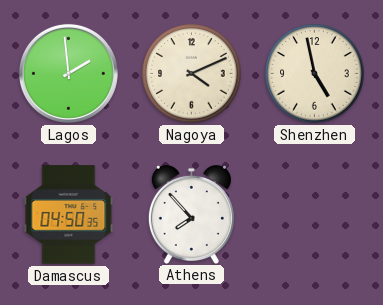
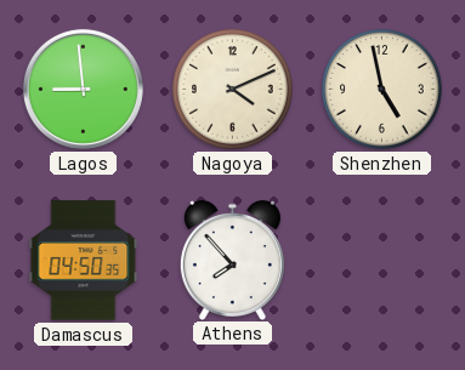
Lagos: 1:59 -> 8:59 (83, 89)
